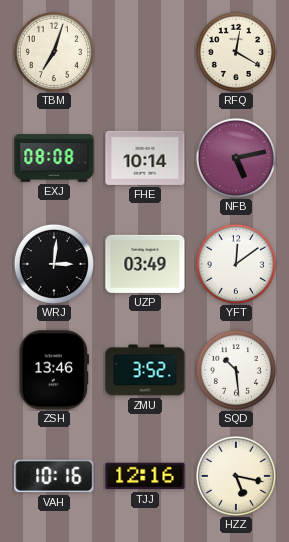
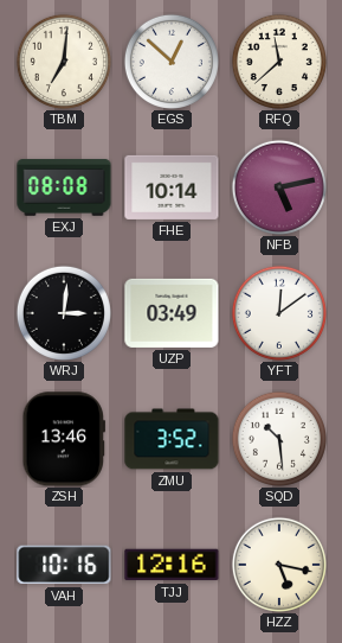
TBM: 7:03 -> 7:01 (64, 62)
EGS: none -> 12:52 (172, 62)
RFQ: 12:20 -> 11:38 (279, 62)
